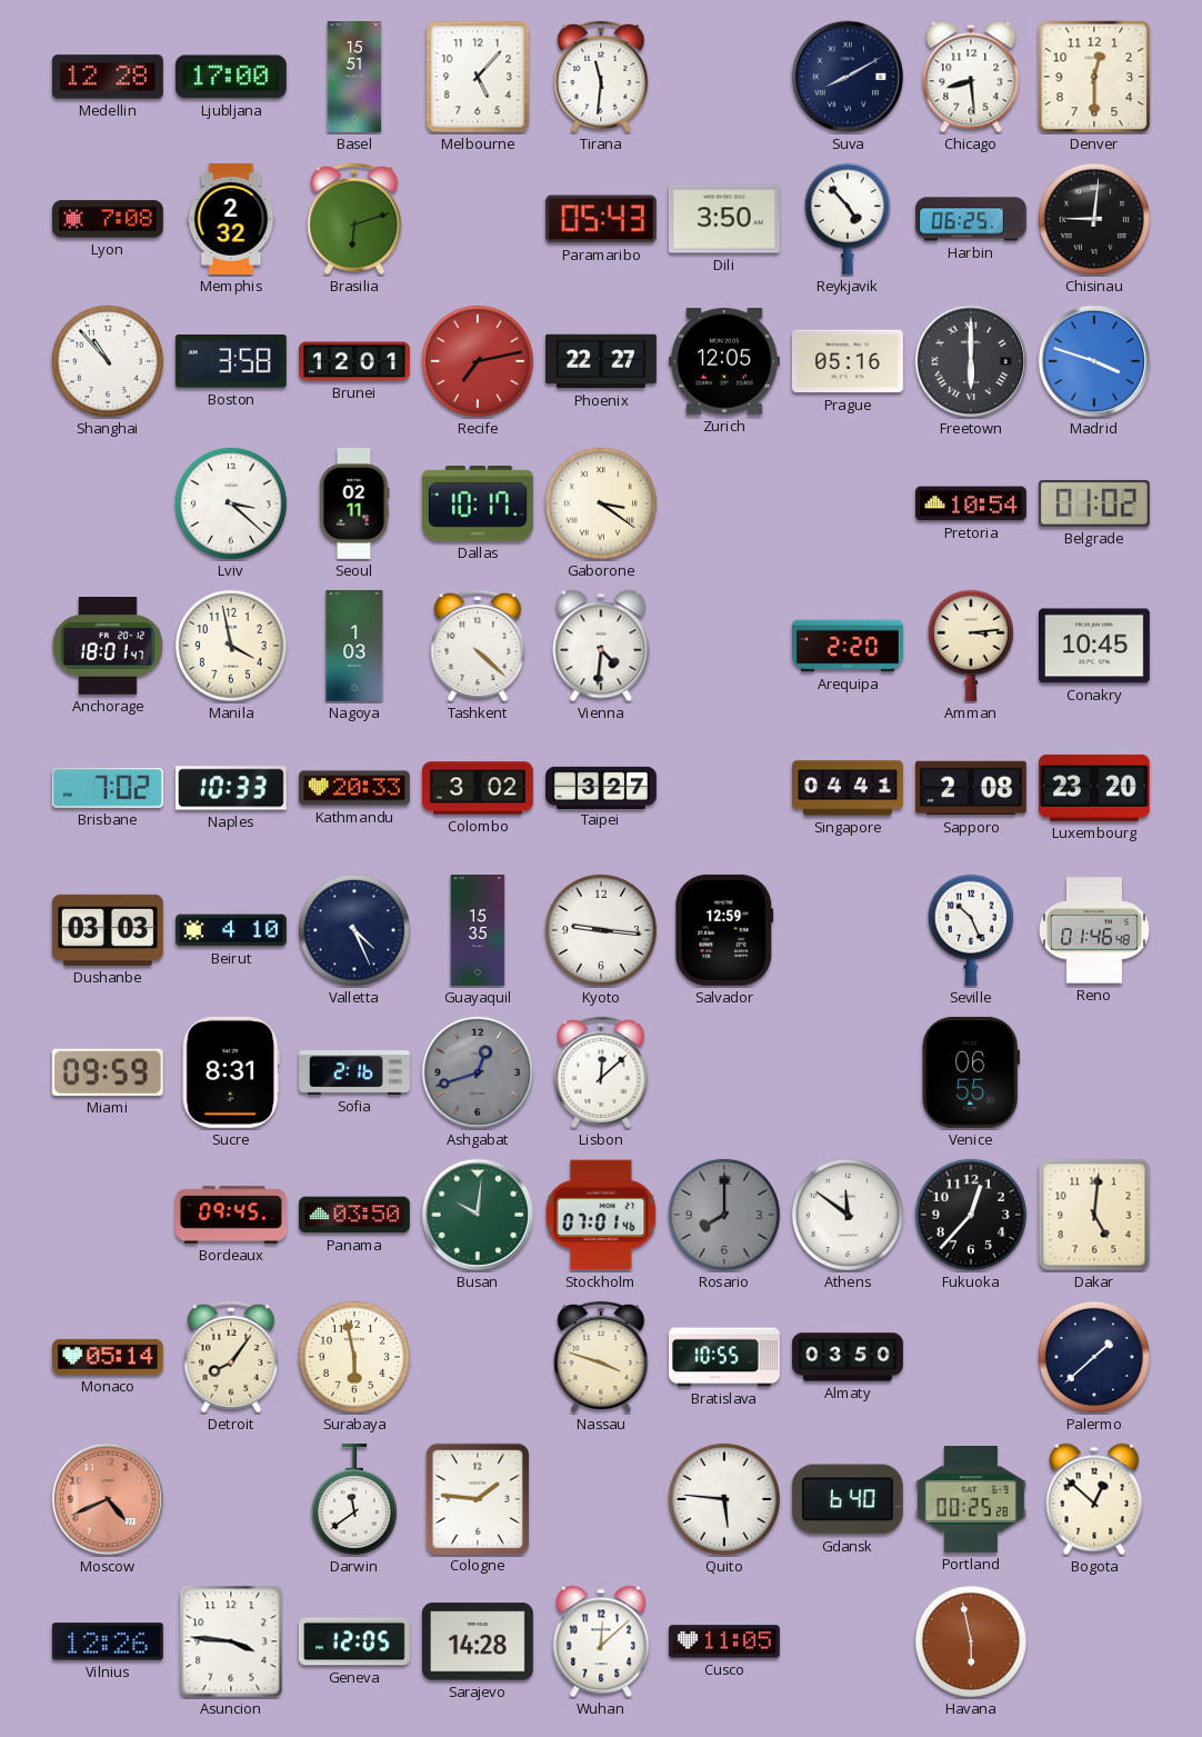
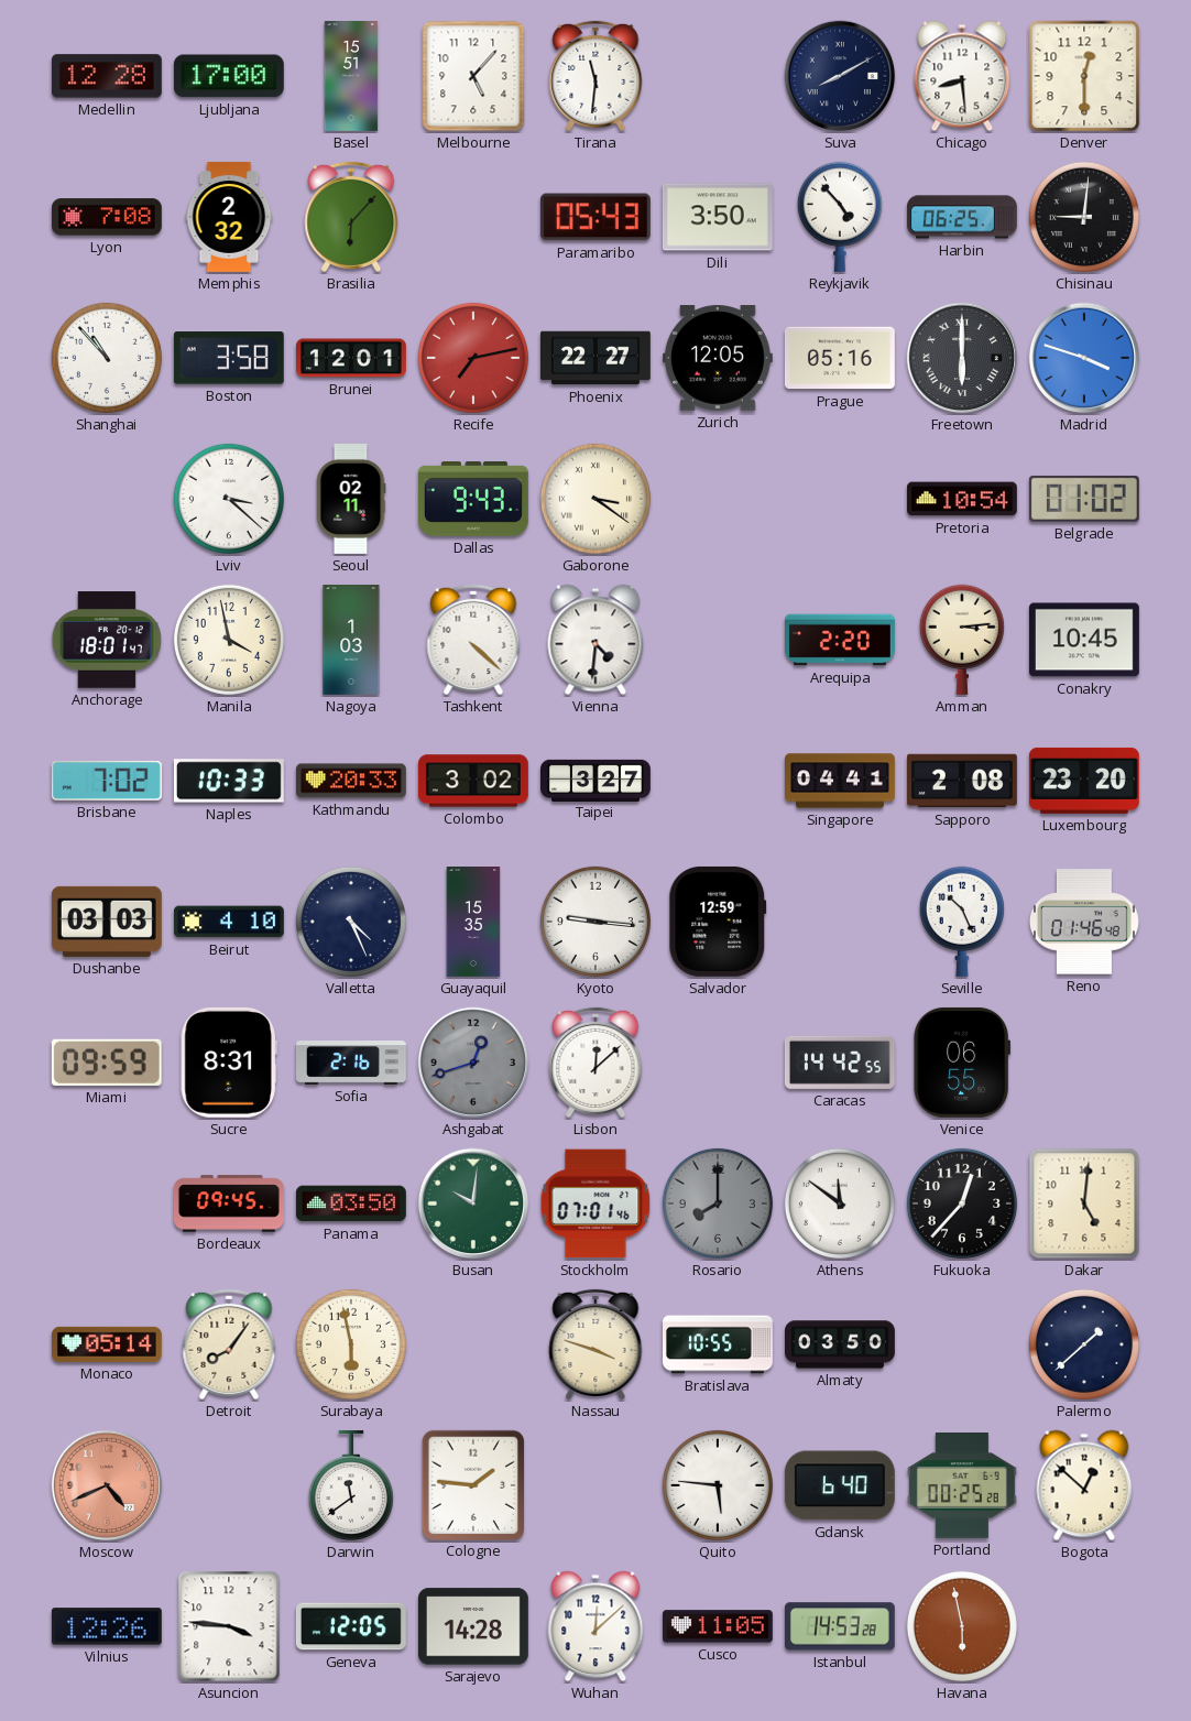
Brasilia: 6:12 -> 6:07 (351, 217)
Dallas: 10:17 -> 9:43 (473, 500)
Caracas: none -> 14:42 (840, 1063)
Istanbul: none -> 14:53 (840, 1626)
